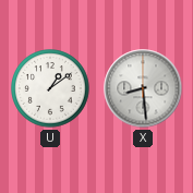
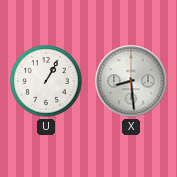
U: 1:09 -> 1:05 (46, 81)
